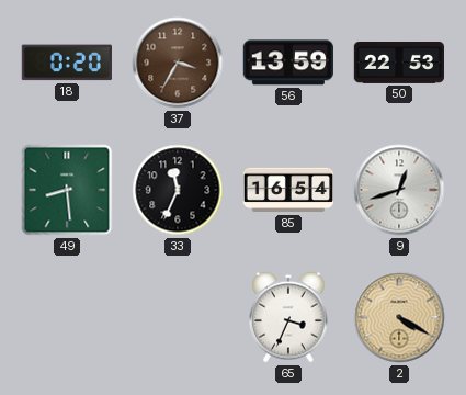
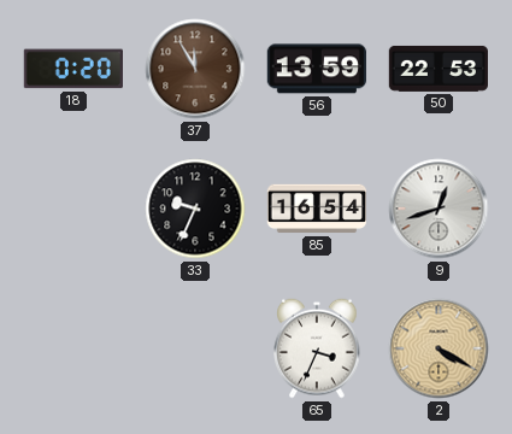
37: 3:35 -> 11:55 (195, 69)
49: 8:29 -> none (67, 190)
33: 11:34 -> 9:34 (195, 209)
